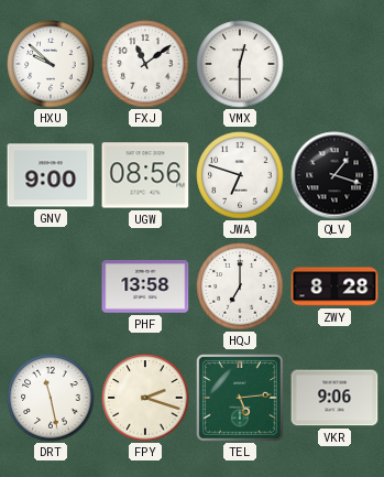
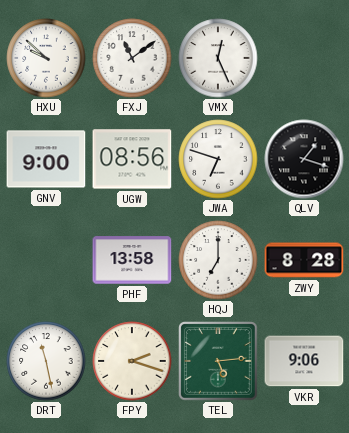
VMX: 12:30 -> 12:26 (218, 58)
